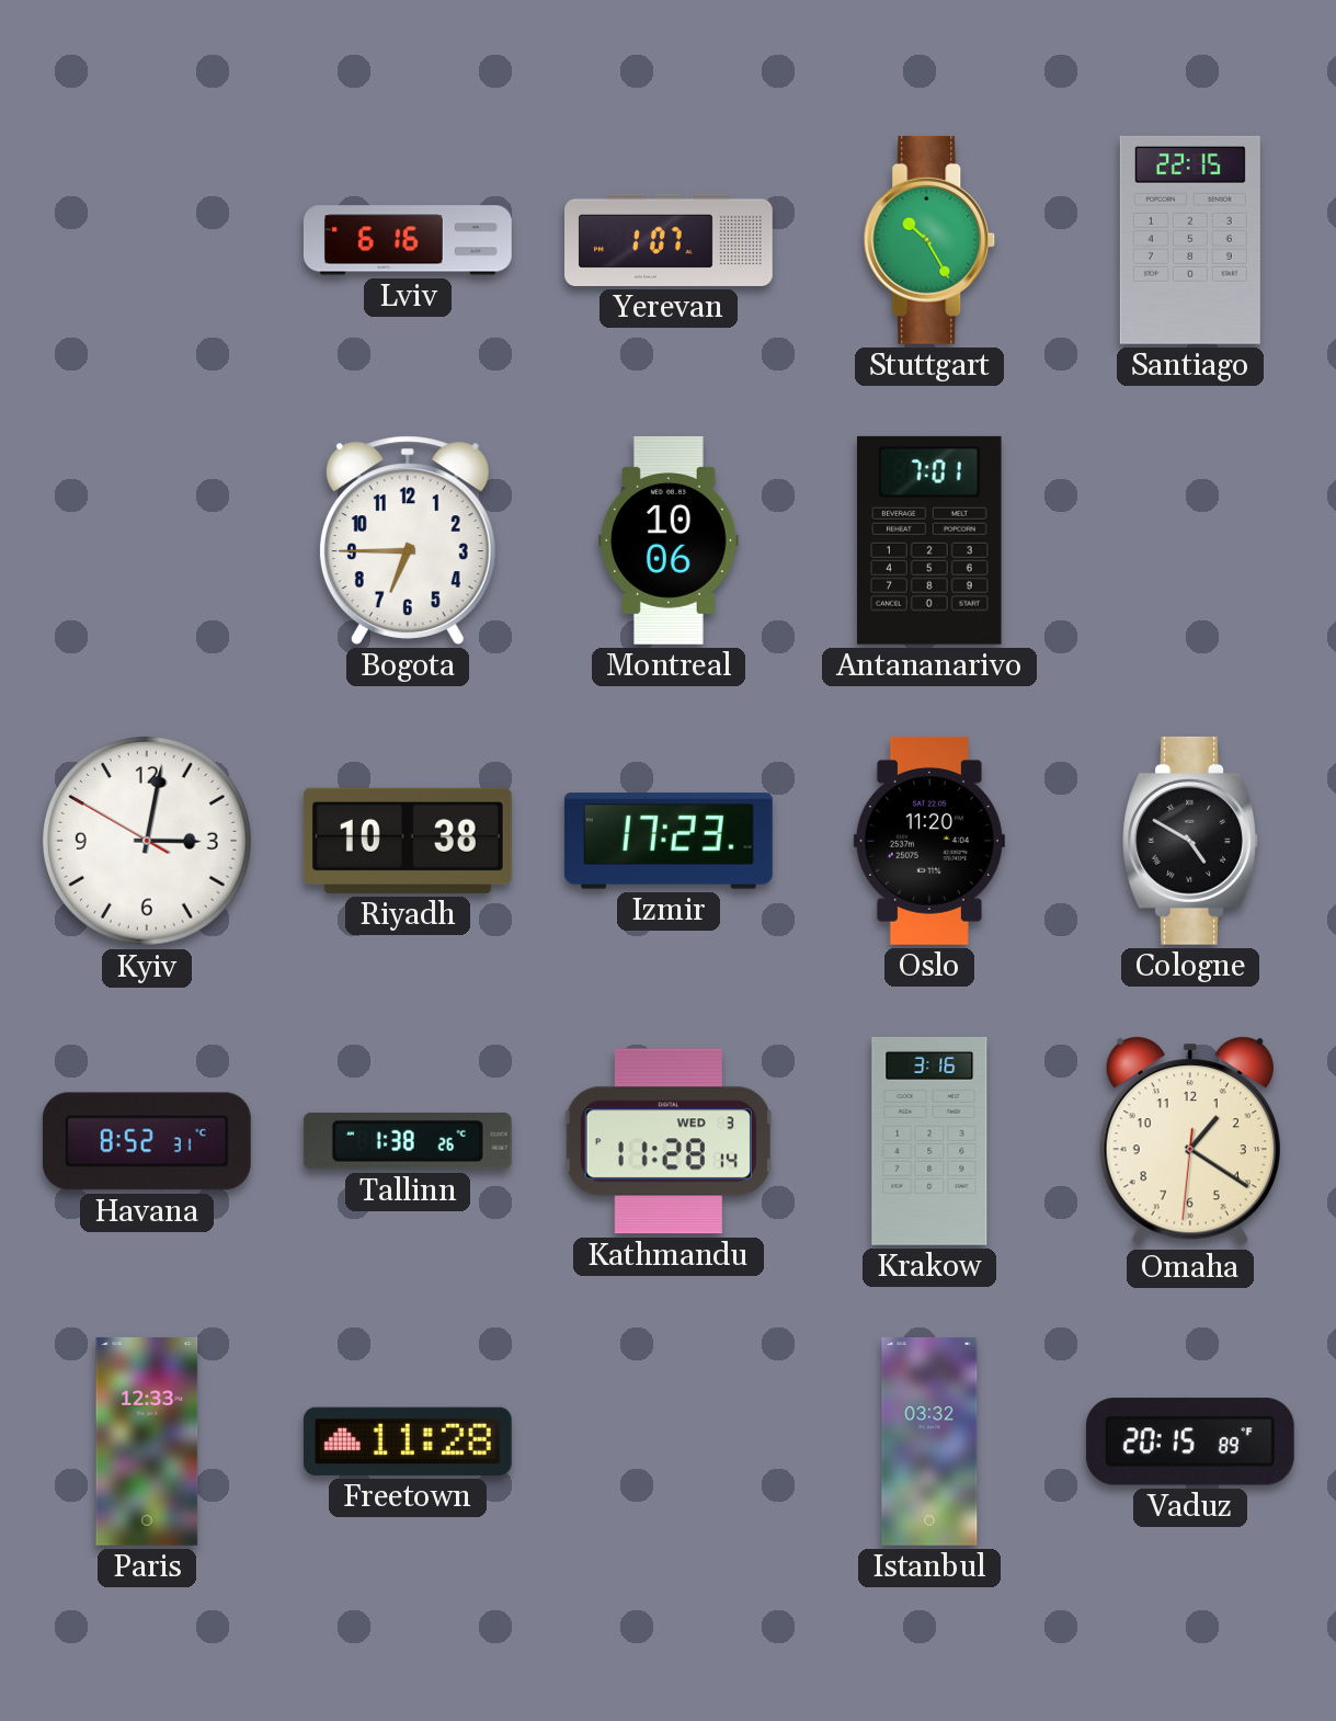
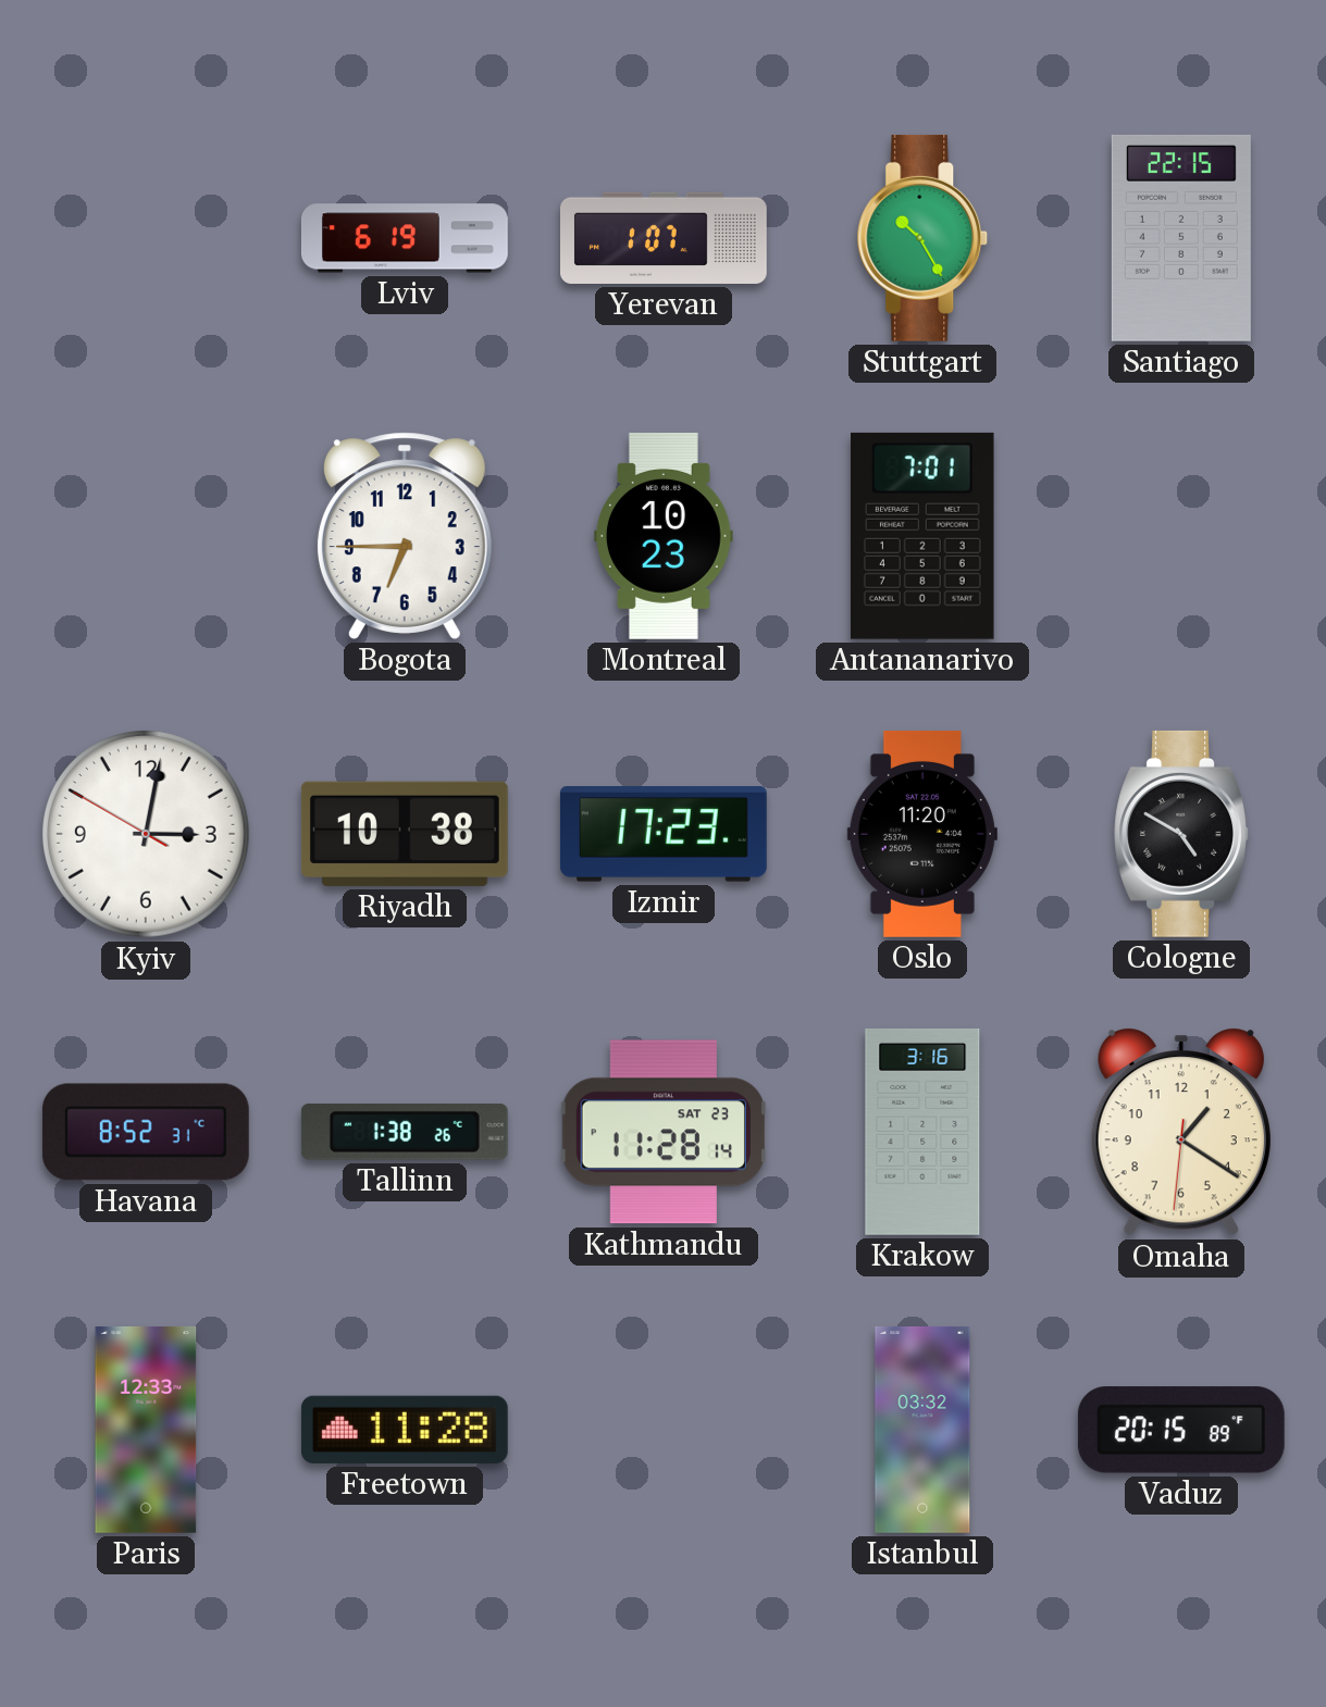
Lviv: 6:16 -> 6:19 (405, 238)
Montreal: 10:06 -> 10:23 (665, 536)
Kathmandu date: WED 3 -> SAT 23 (664, 1132)
